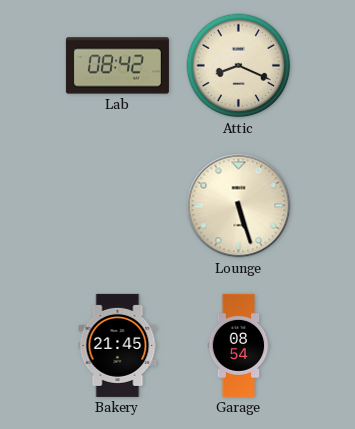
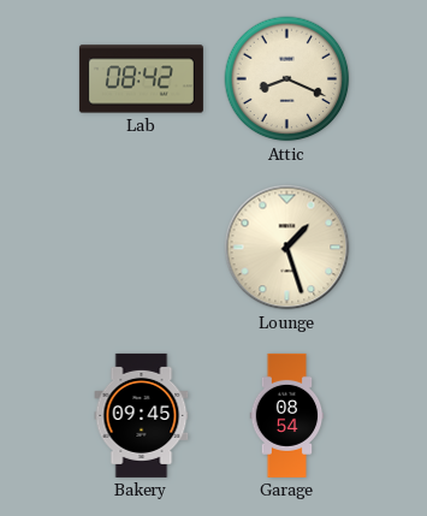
Lounge: 5:27 -> 1:27 (287, 248)
Bakery: 21:45 -> 09:45 (142, 415)
